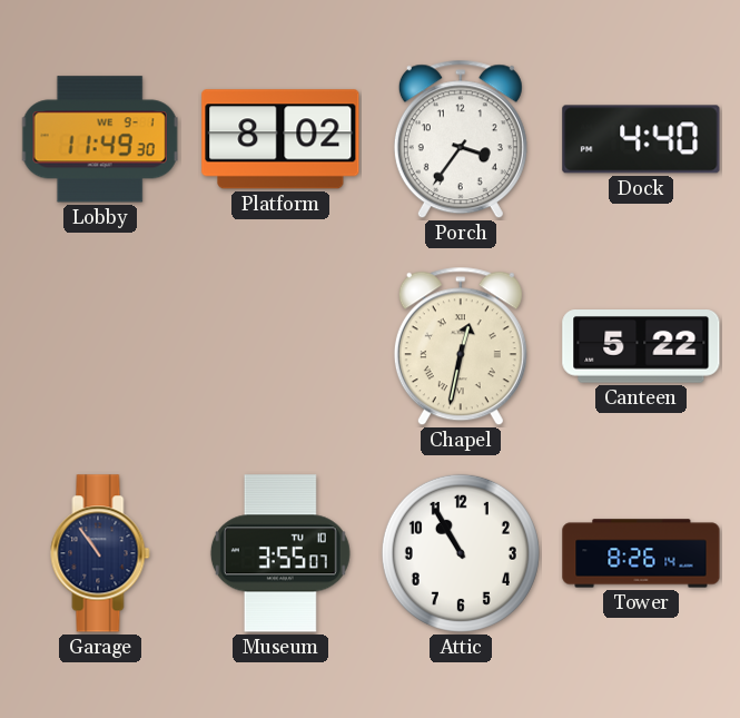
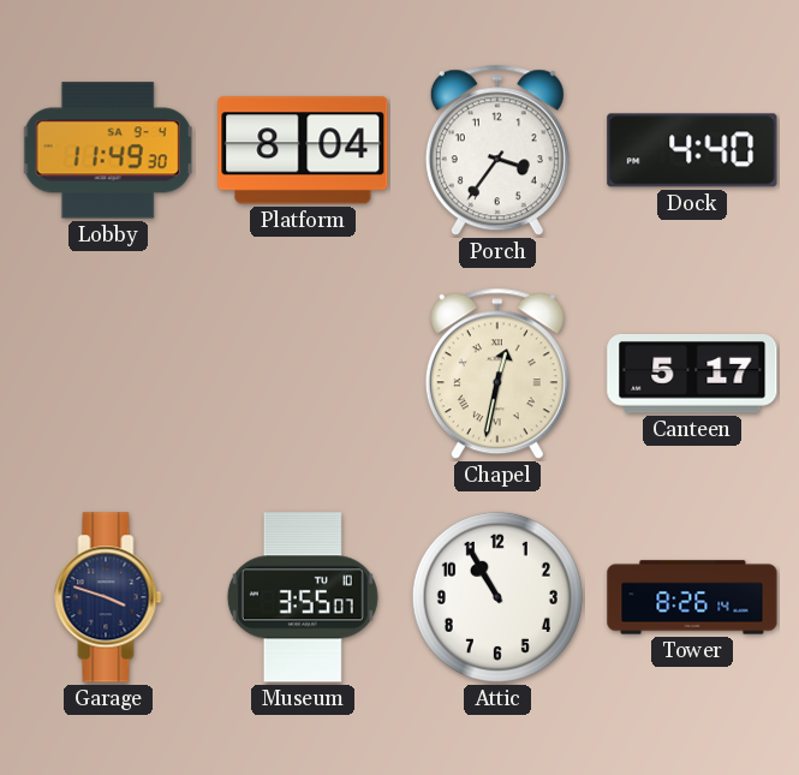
Lobby date: WE 9-1 -> SA 9-4 (108, 150)
Platform: 8:02 -> 8:04 (303, 150)
Canteen: 5:22 -> 5:17 (692, 375)
Garage: 10:54 -> 3:48 (108, 597)
